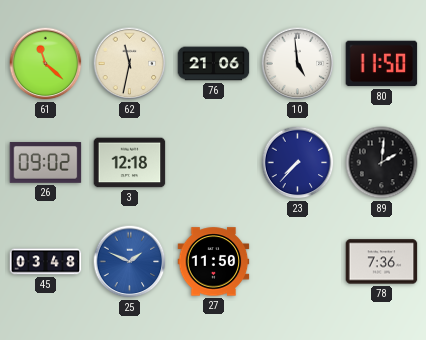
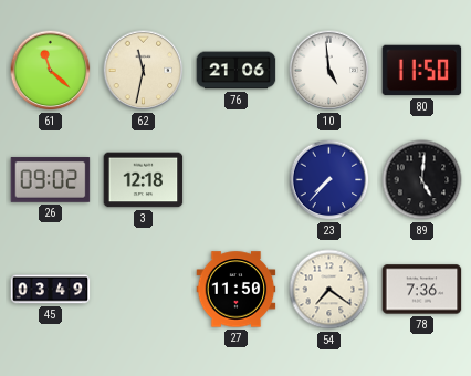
89: 2:01 -> 5:01 (422, 180)
45: 03:48 -> 03:49 (51, 290)
25: 1:49 -> none (130, 262)
54: none -> 7:21 (329, 290)
